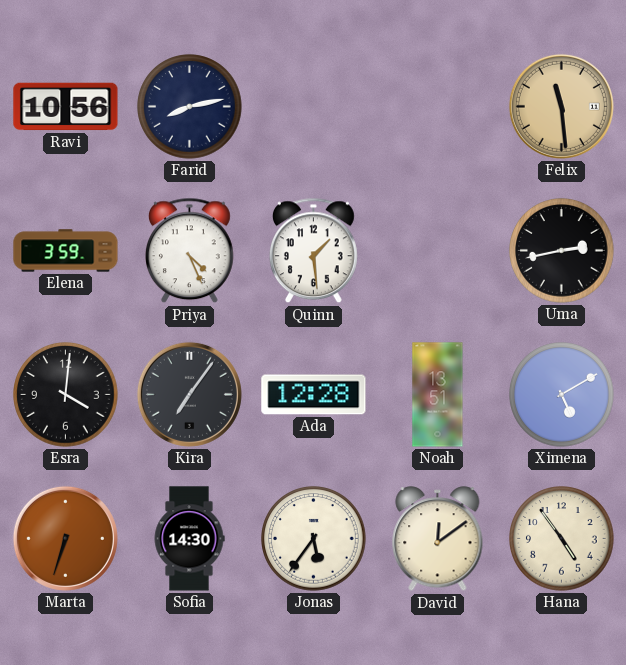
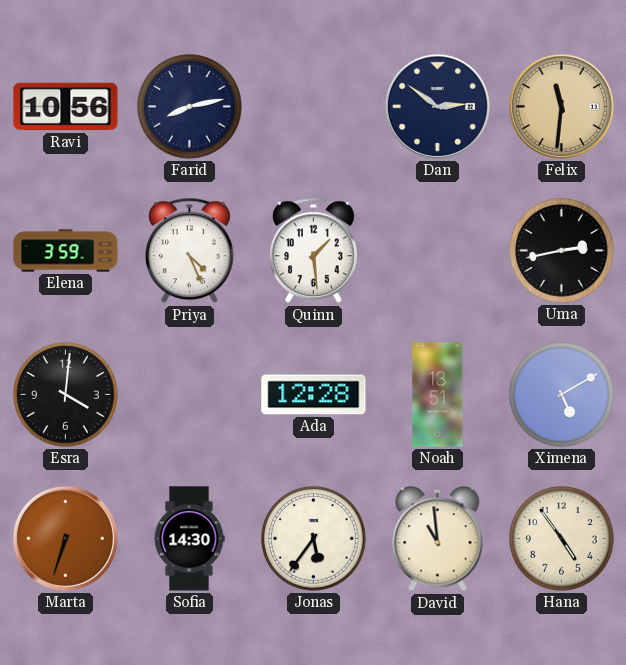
Dan: none -> 2:51 (437, 106)
Felix: 11:29 -> 11:31 (561, 106)
Kira: 7:06 -> none (189, 394)
David: 12:09 -> 10:59 (438, 539)
